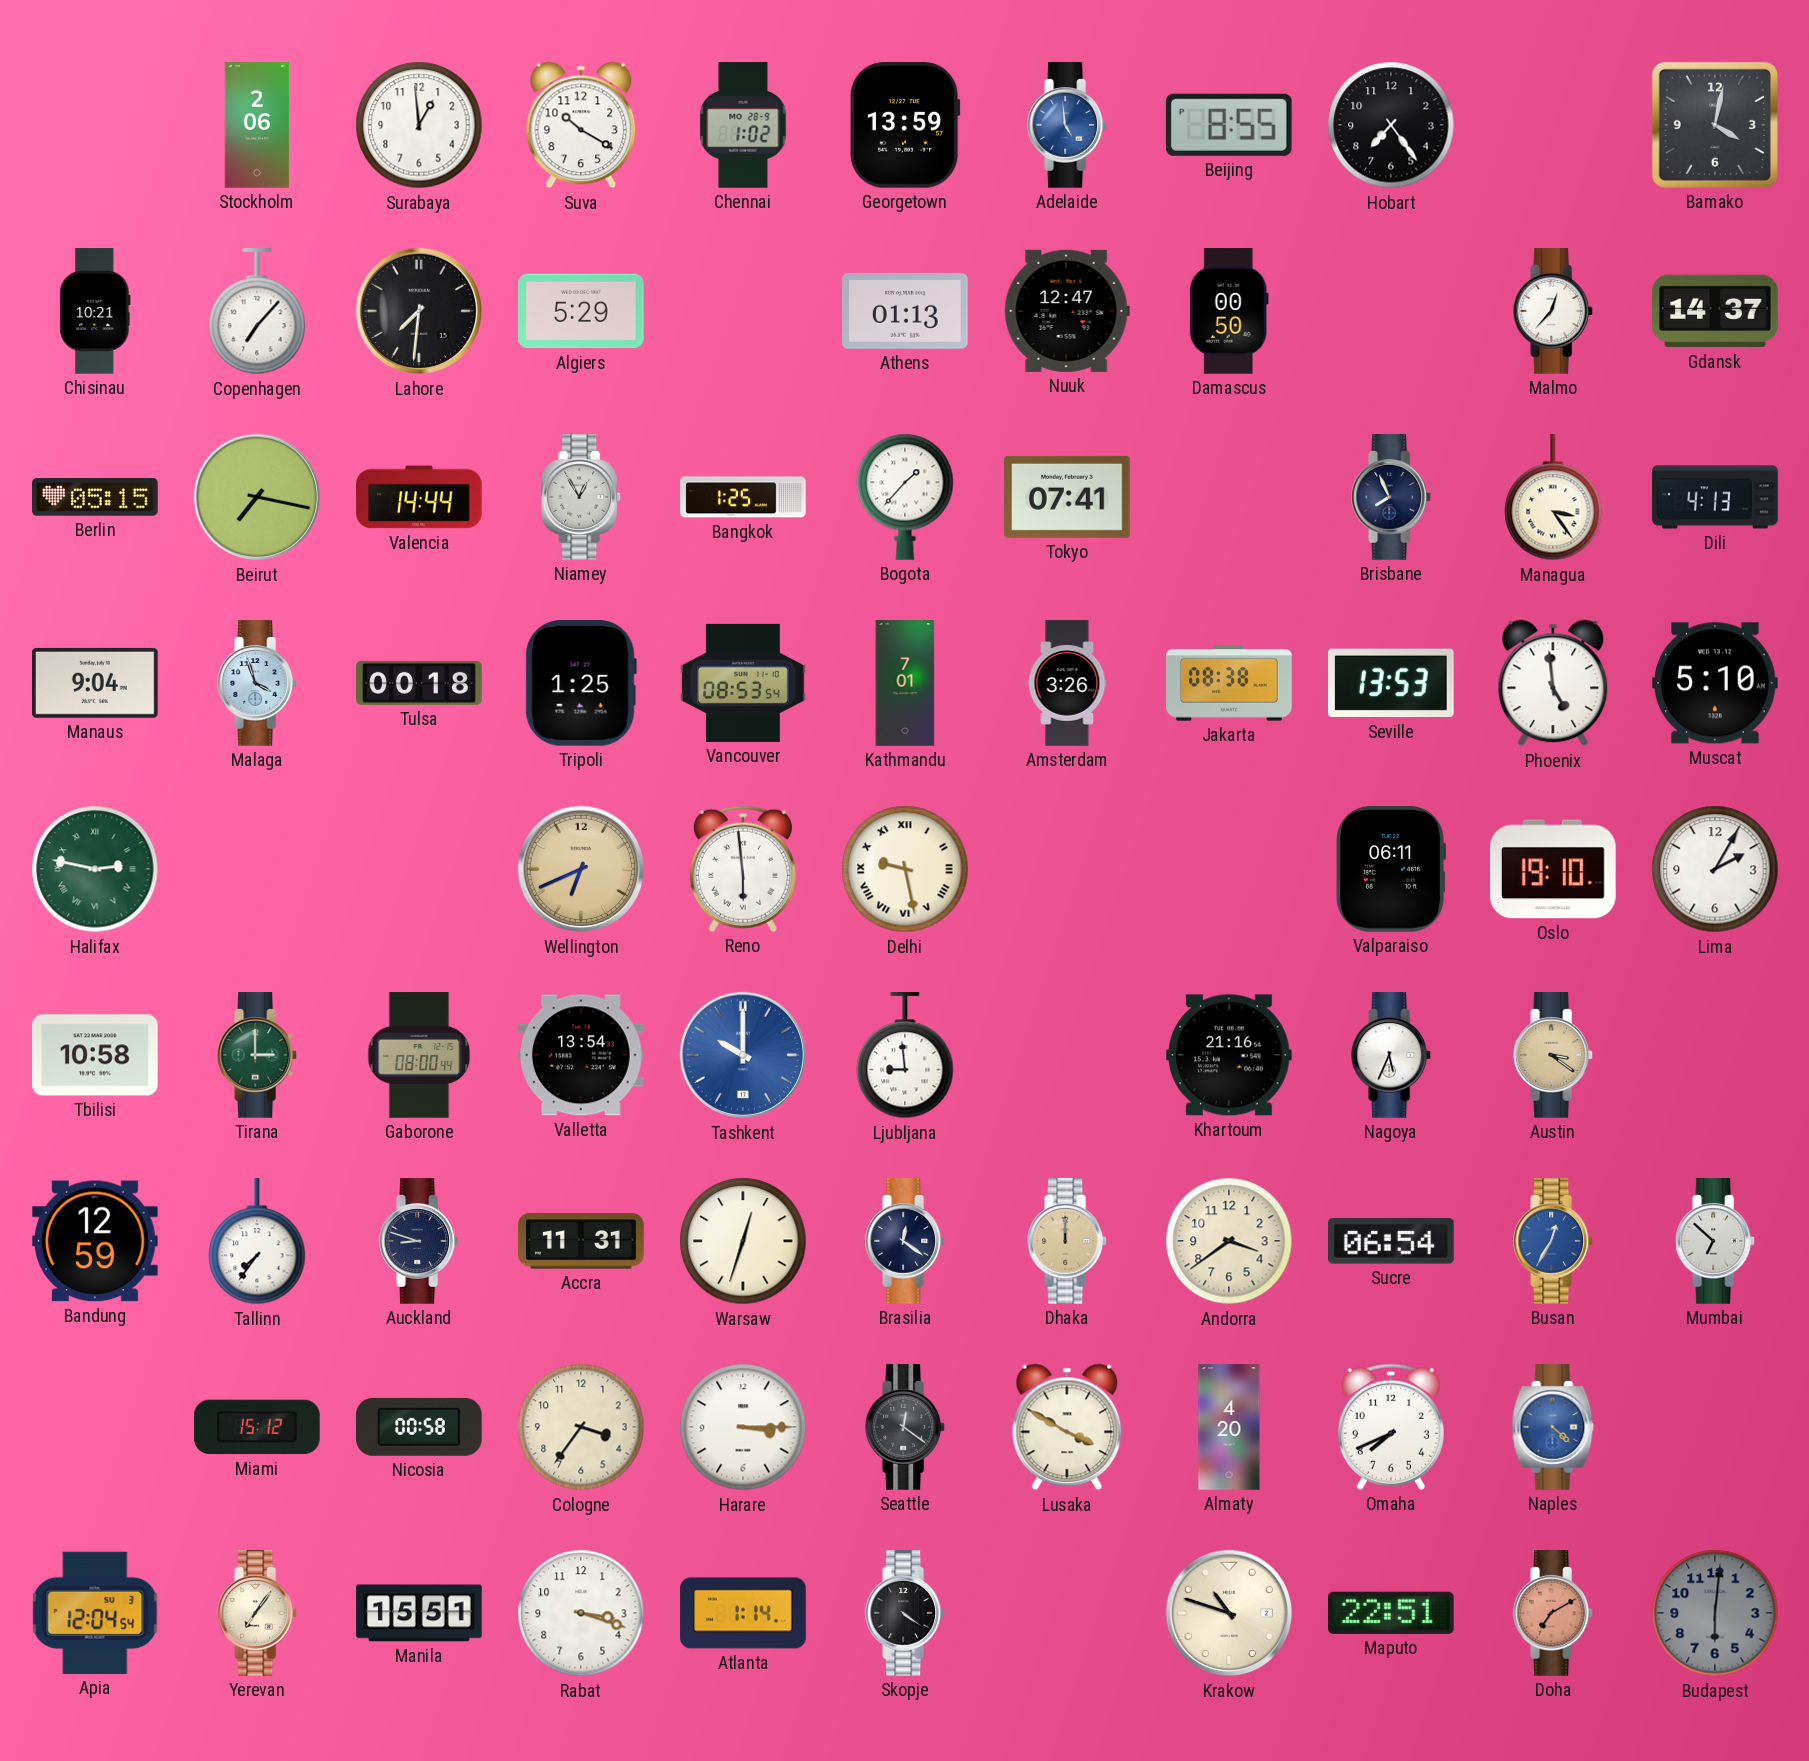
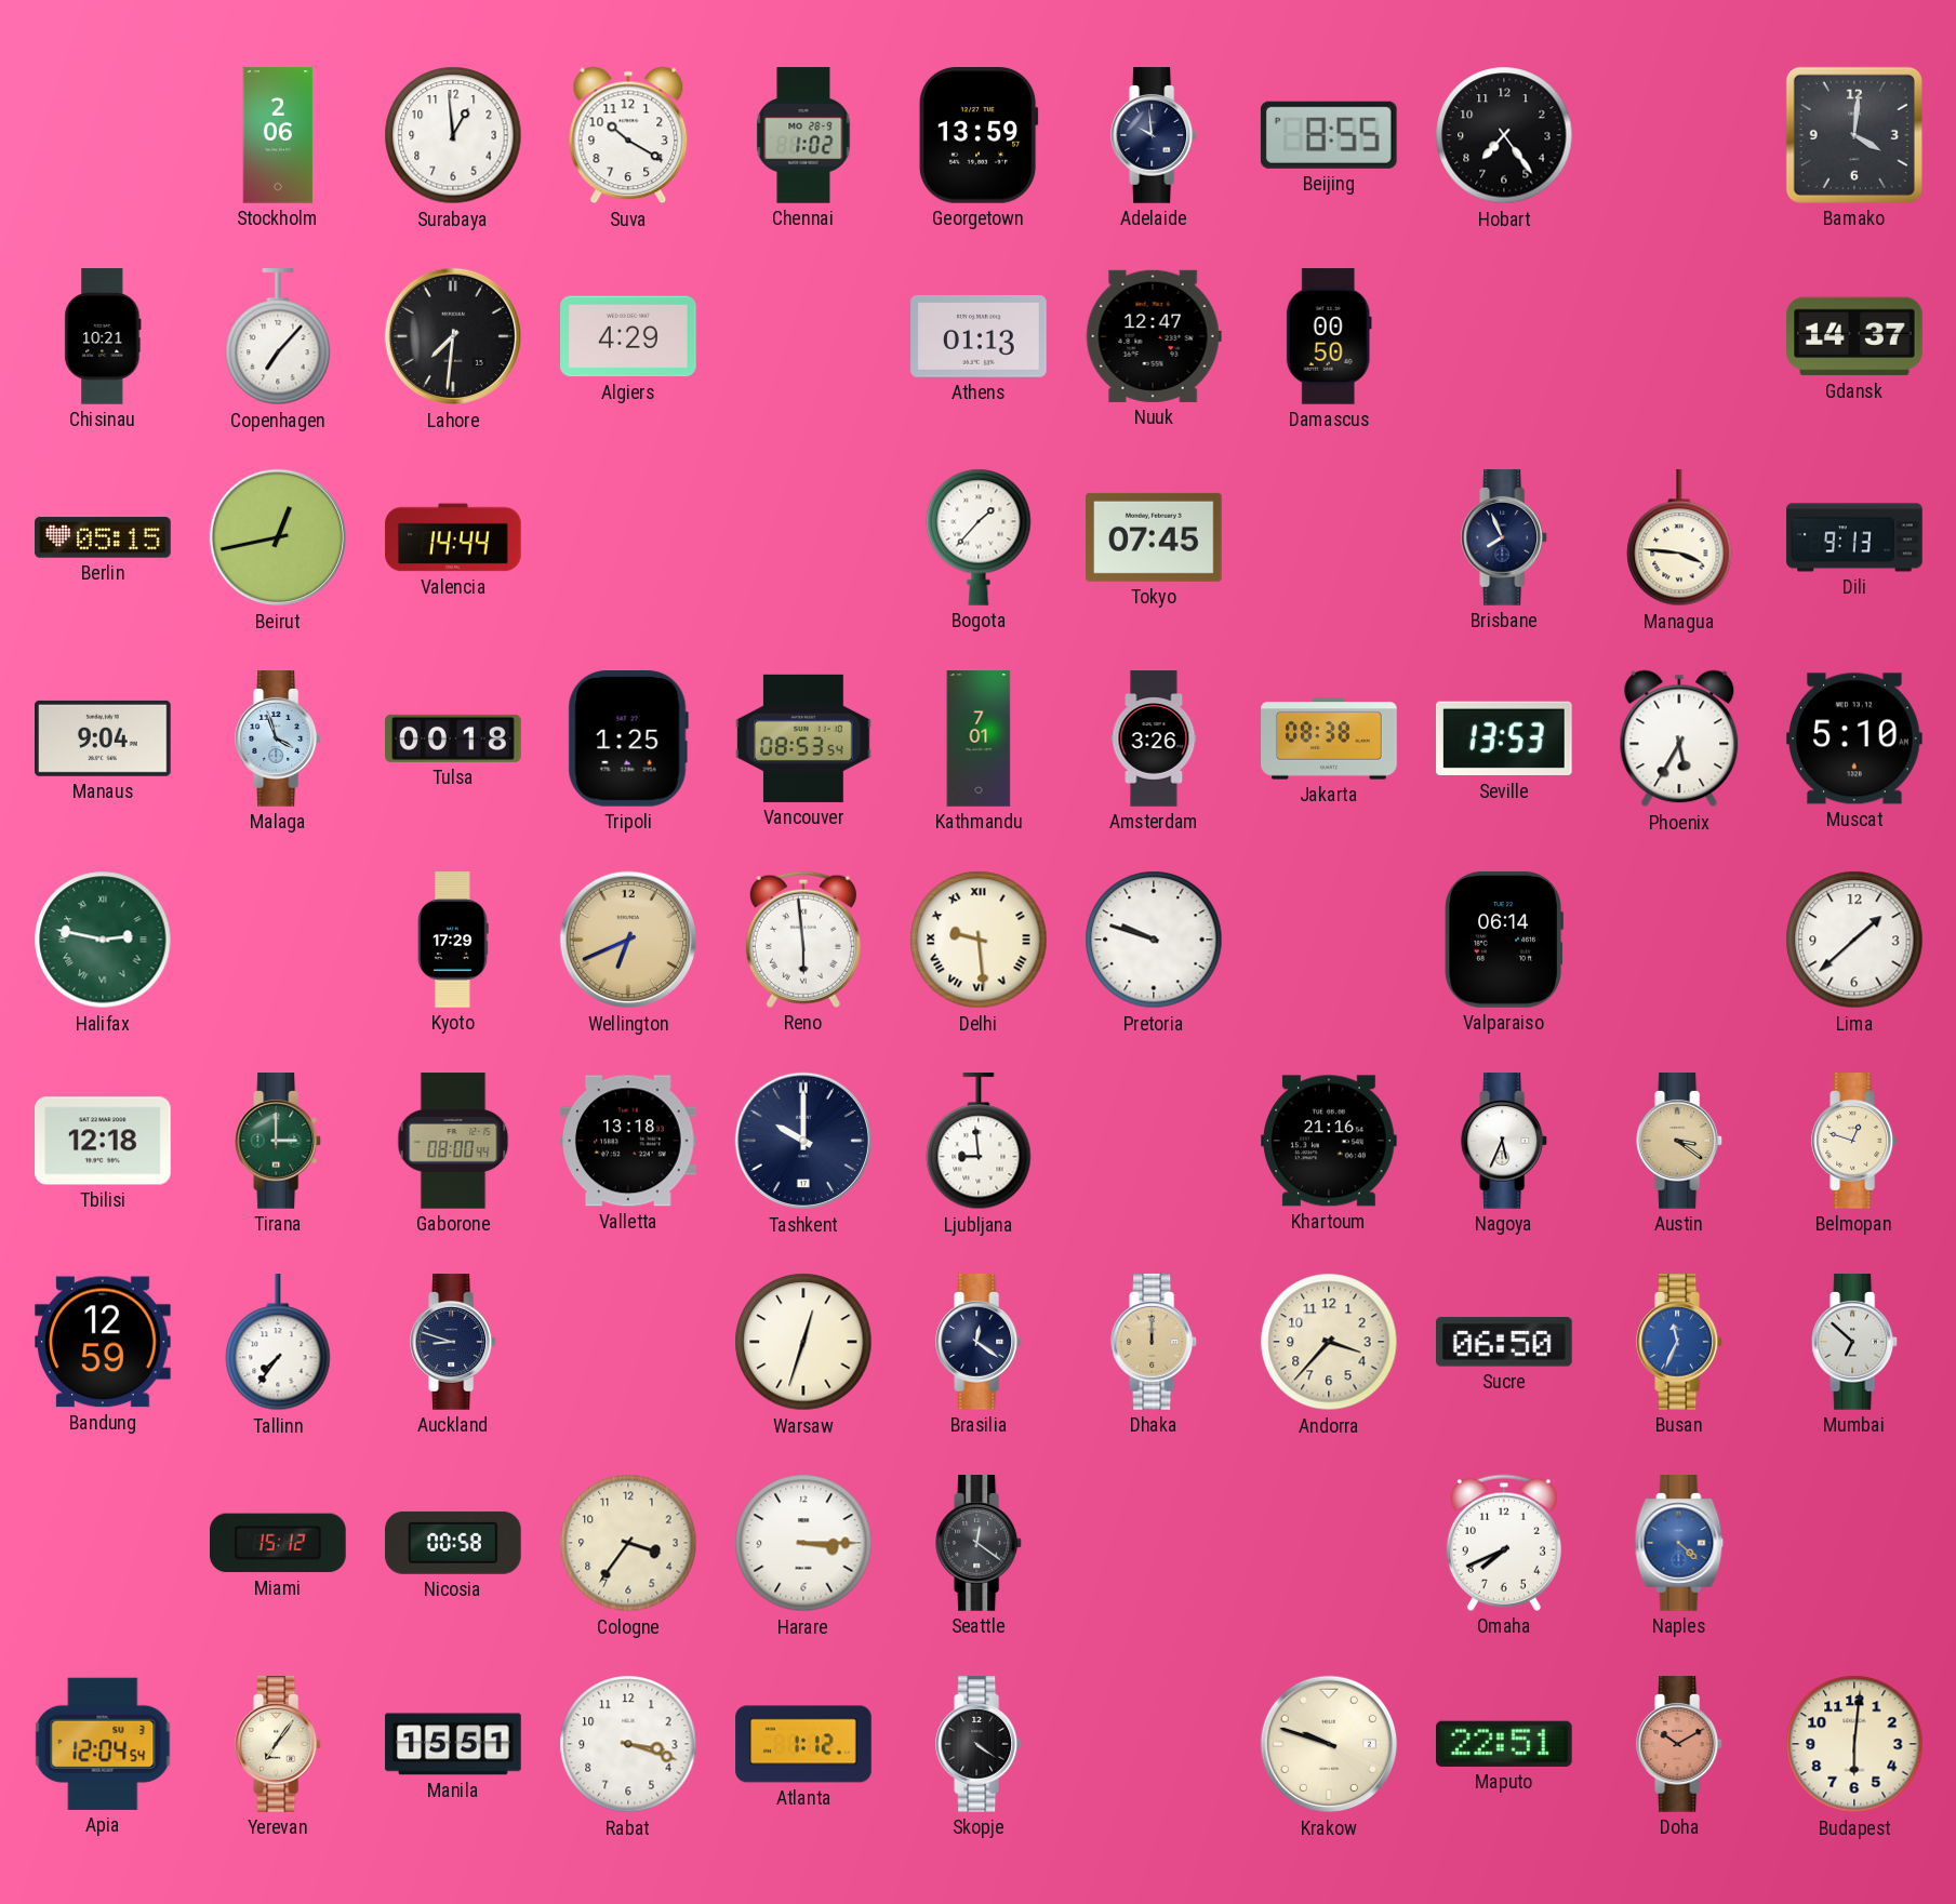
Adelaide: 4:59 -> 9:59 (1155, 135)
Adelaide dial: blue -> navy (1155, 135)
Bamako: 4:02 -> 4:01 (1854, 135)
Algiers: 5:29 -> 4:29 (628, 336)
Malmo: 12:37 -> none (1554, 311)
Beirut: 7:17 -> 12:43 (278, 537)
Niamey: 12:55 -> none (582, 497)
Bangkok: 1:25 -> none (743, 497)
Tokyo: 07:41 -> 07:45 (1154, 537)
Managua: 3:24 -> 3:46 (1679, 538)
Dili: 4:13 -> 9:13 (1854, 537)
Phoenix: 4:59 -> 5:35 (1679, 738)
Kyoto: none -> 17:29 (453, 940)
Delhi: 9:28 -> 9:29 (979, 940)
Pretoria: none -> 9:48 (1154, 940)
Valparaiso: 06:11 -> 06:14 (1504, 941)
Oslo: 19:10 -> none (1554, 869)
Lima: 2:05 -> 1:38 (1854, 940)
Tbilisi: 10:58 -> 12:18 (103, 1141)
Valletta: 13:54 -> 13:18 (629, 1141)
Tashkent dial: blue -> navy (803, 1141)
Belmopan: none -> 12:48 (1855, 1141)
Accra: 11:31 -> none (581, 1241)
Andorra: 3:39 -> 3:37 (1329, 1342)
Sucre: 06:54 -> 06:50 (1505, 1342)
Busan: 12:35 -> 11:34 (1680, 1342)
Lusaka: 3:50 -> none (1067, 1427)
Almaty: 4:20 -> none (1229, 1427)
Atlanta: 1:14 -> 1:12 (803, 1744)
Krakow: 10:48 -> 9:48 (1329, 1744)
Doha: 7:10 -> 10:10 (1680, 1744)
Budapest dial: grey -> cream (1854, 1744)
